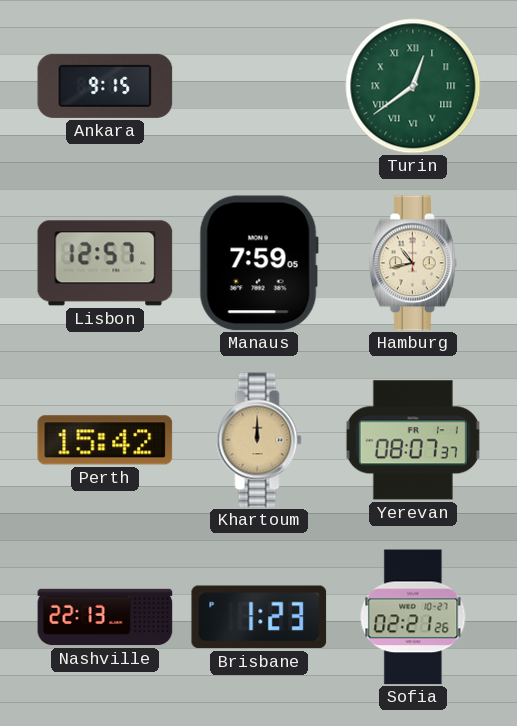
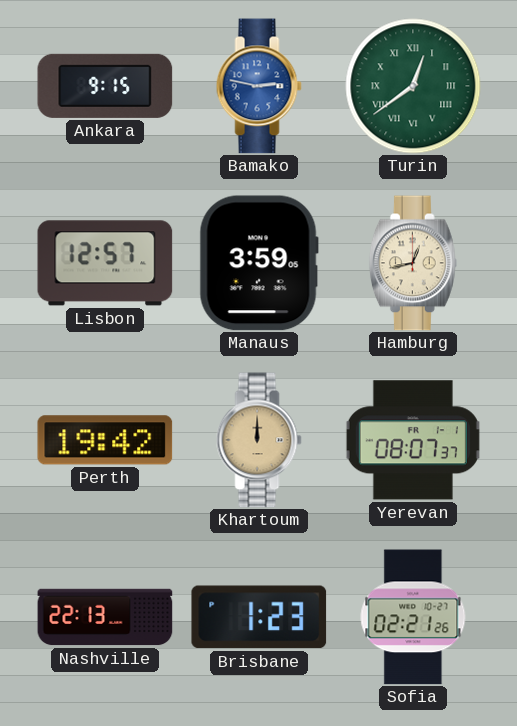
Bamako: none -> 2:47 (259, 86)
Manaus: 7:59 -> 3:59 (259, 263)
Hamburg: 10:43 -> 12:43 (413, 263)
Perth: 15:42 -> 19:42 (105, 440)
